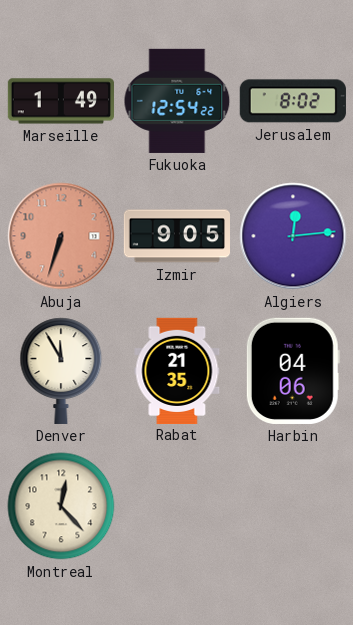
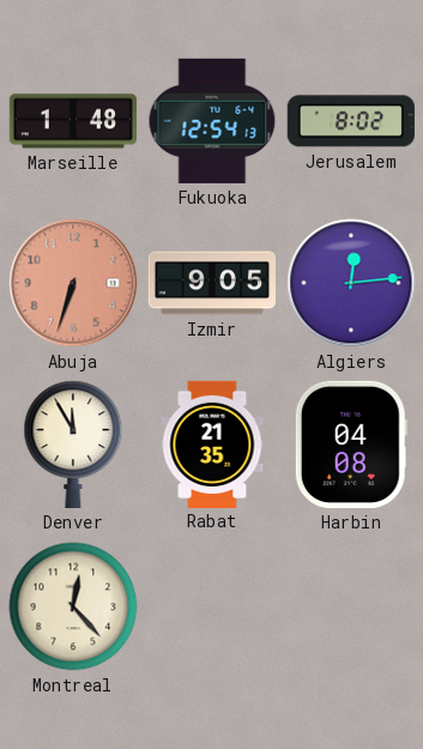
Marseille: 1:49 -> 1:48 (72, 121)
Fukuoka: 12:54:22 -> 12:54:13 (212, 121)
Harbin: 04:06 -> 04:08 (351, 445)
